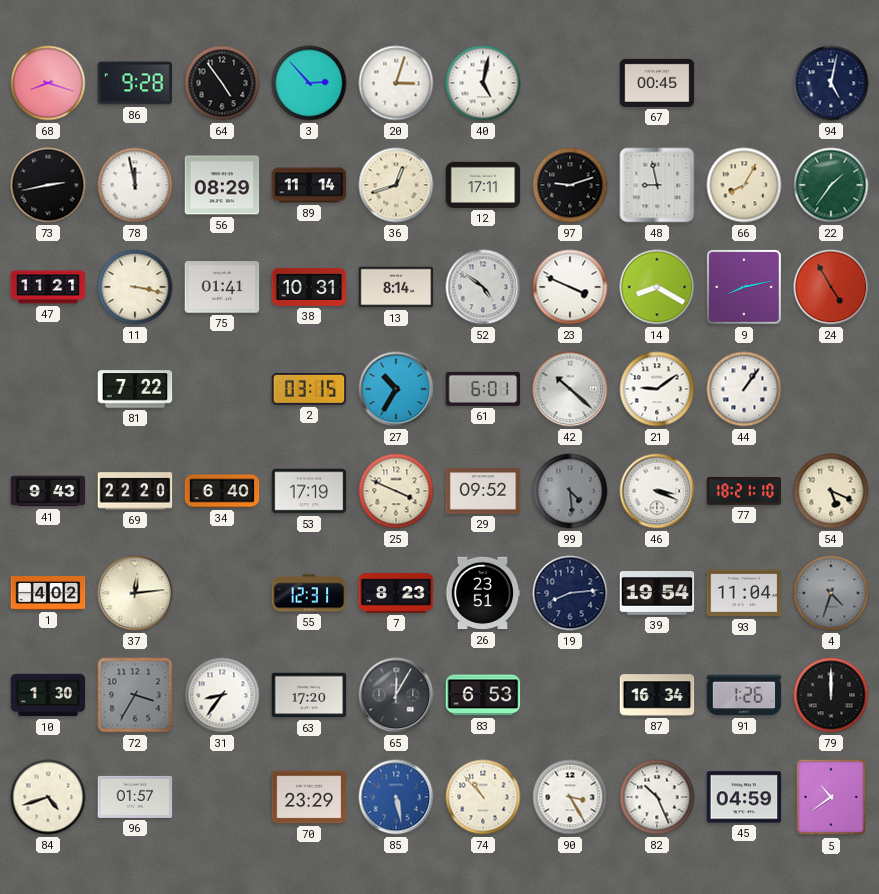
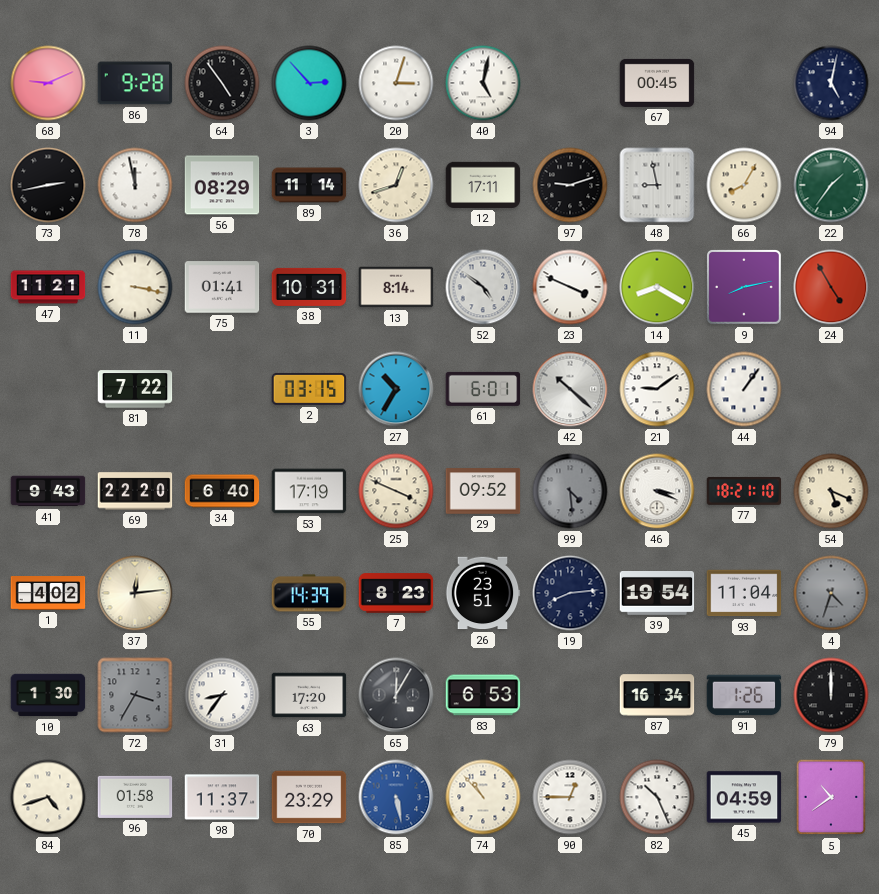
68: 8:18 -> 9:11 (48, 83)
55: 12:31 -> 14:39 (309, 593)
96: 01:57 -> 01:58 (135, 797)
98: none -> 11:37 (222, 797)
90: 3:25 -> 12:45 (570, 797)
